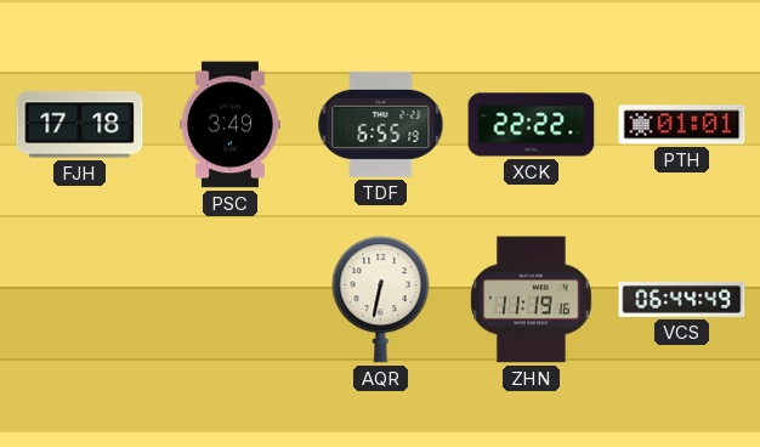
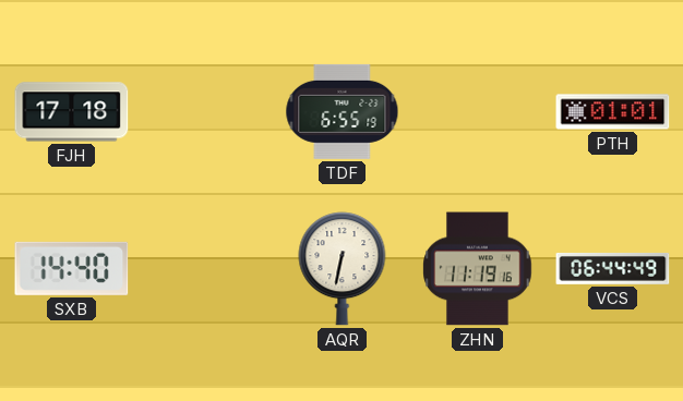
PSC: 3:49 -> none (229, 125)
XCK: 22:22 -> none (532, 125)
SXB: none -> 14:40 (72, 268)
